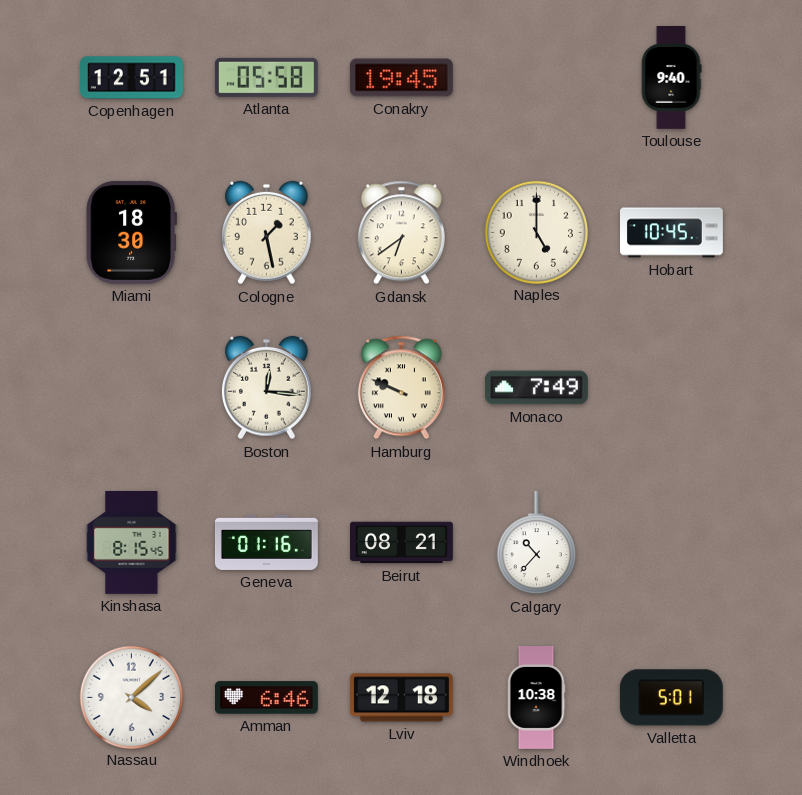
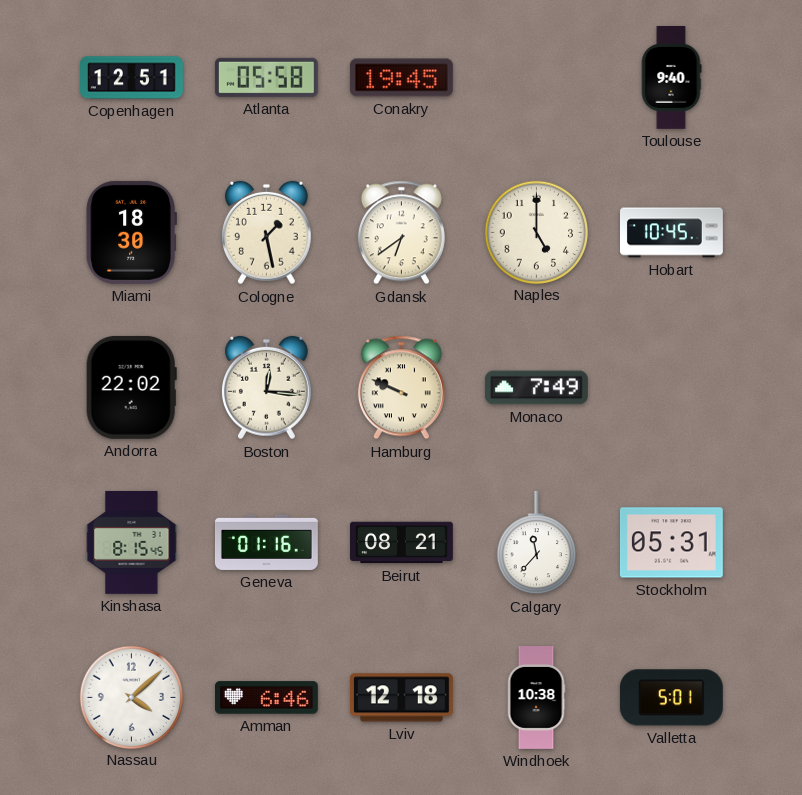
Andorra: none -> 22:02 (131, 387)
Calgary: 10:37 -> 11:37 (536, 543)
Stockholm: none -> 05:31 (671, 543)
